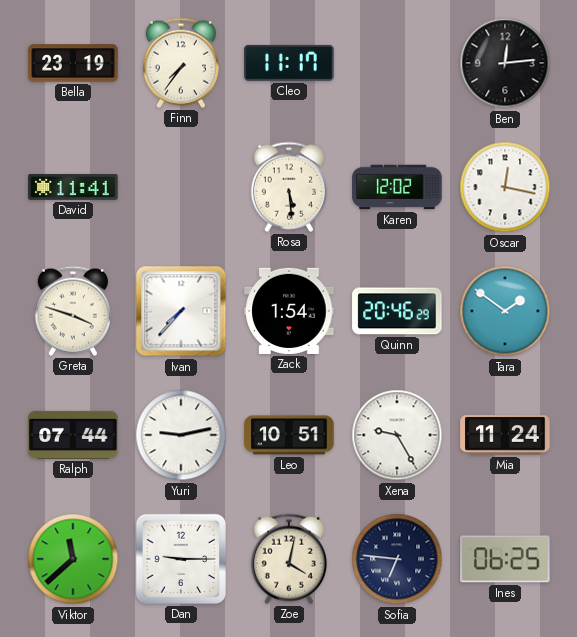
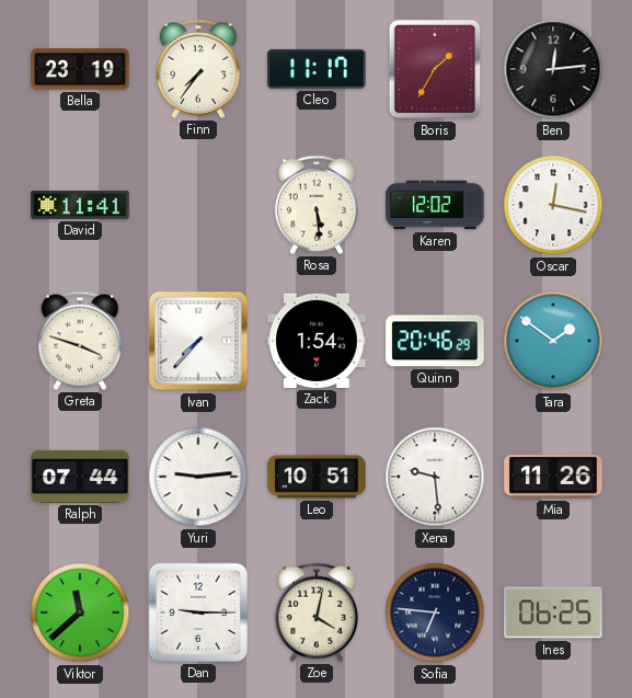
Boris: none -> 1:35 (435, 69)
Yuri: 9:13 -> 9:14 (198, 477)
Xena: 9:25 -> 9:29 (435, 477)
Mia: 11:24 -> 11:26 (553, 477)
